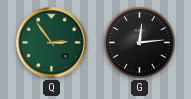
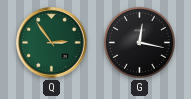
G: 12:14 -> 12:17 (139, 42)
